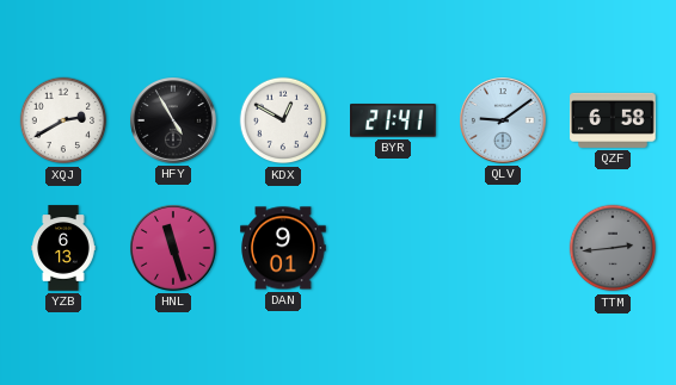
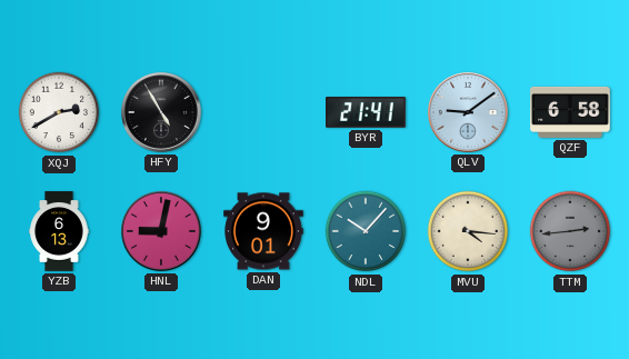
KDX: 12:50 -> none (283, 120)
HNL: 11:27 -> 9:02 (162, 232)
NDL: none -> 10:07 (366, 231)
MVU: none -> 4:16 (468, 231)
